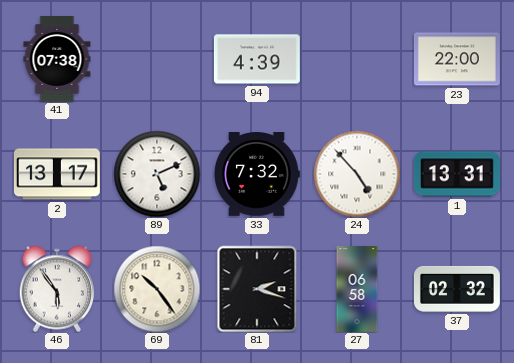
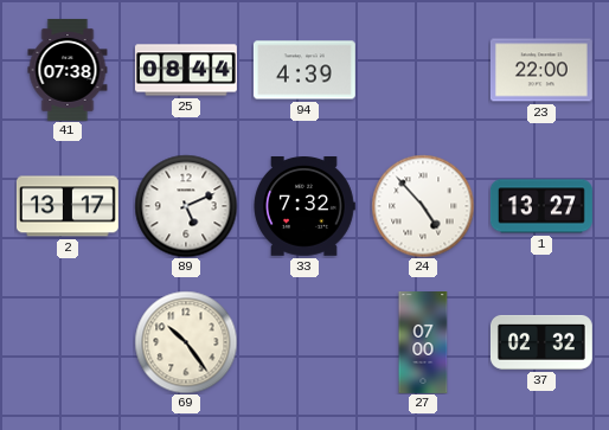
25: none -> 08:44 (186, 70)
1: 13:31 -> 13:27 (541, 206)
46: 5:54 -> none (57, 289)
81: 2:18 -> none (257, 289)
27: 06:58 -> 07:00 (423, 344)
